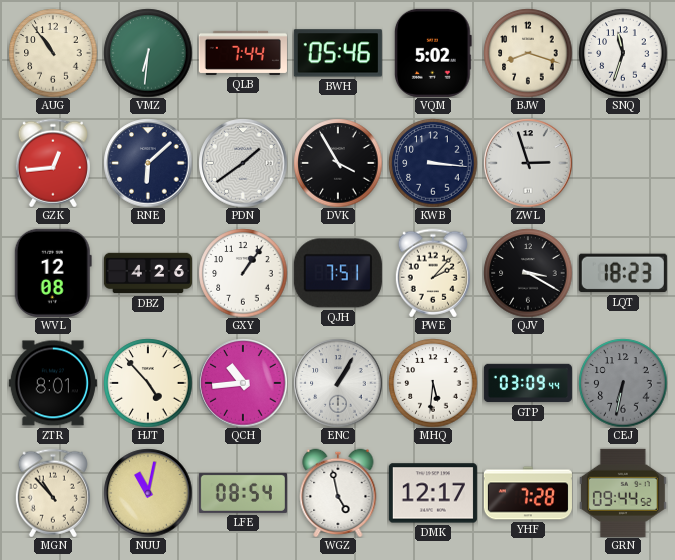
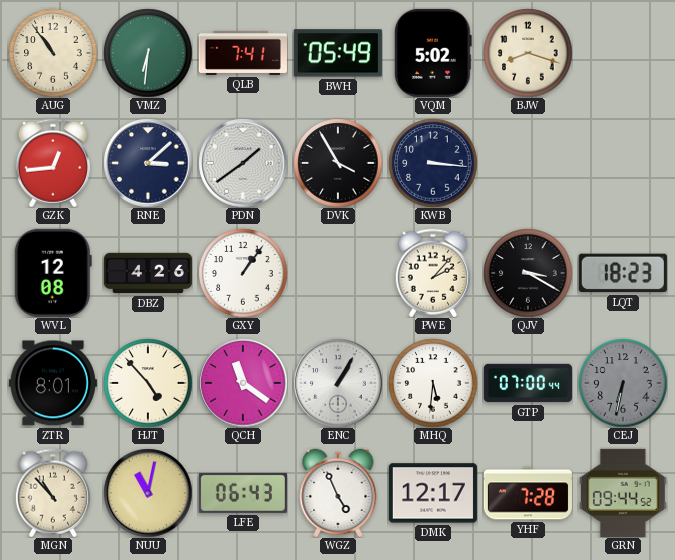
QLB: 7:44 -> 7:41 (243, 53)
BWH: 05:46 -> 05:49 (338, 53)
SNQ: 11:33 -> none (623, 53)
RNE: 6:08 -> 3:08 (148, 163)
ZWL: 2:57 -> none (528, 163)
QJH: 7:51 -> none (338, 273)
QCH: 10:44 -> 11:21 (243, 383)
GTP: 03:09 -> 07:00 (528, 383)
LFE: 08:54 -> 06:43 (243, 493)
WGZ: 4:58 -> 4:56 (338, 493)
